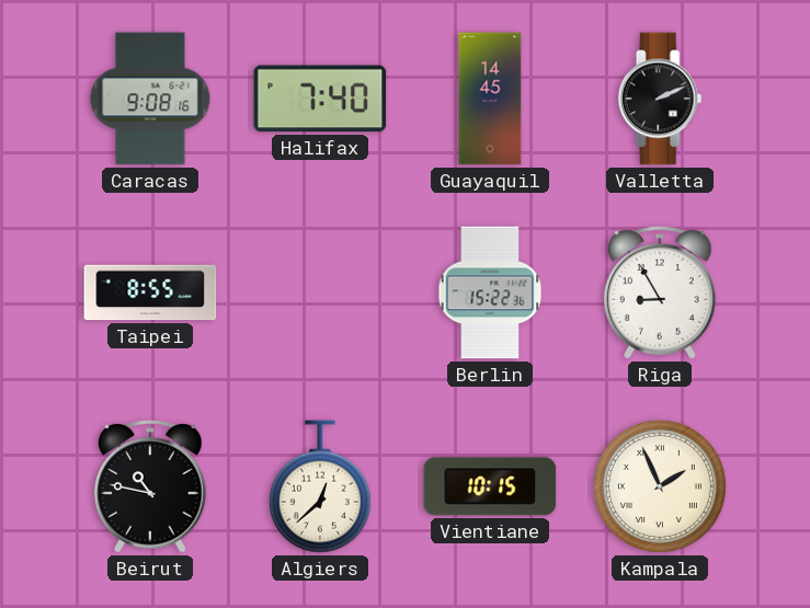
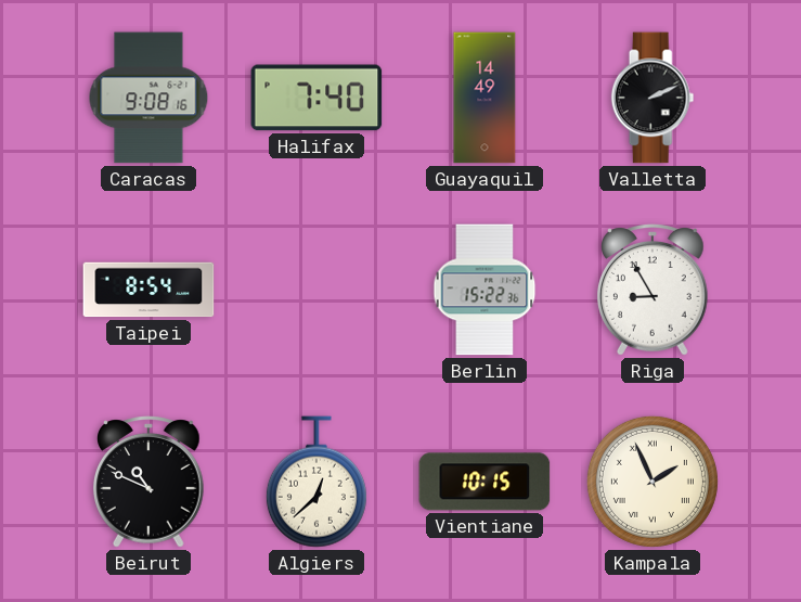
Guayaquil: 14:45 -> 14:49 (485, 98)
Taipei: 8:55 -> 8:54 (148, 290)
Beirut: 10:47 -> 10:49 (150, 482)
